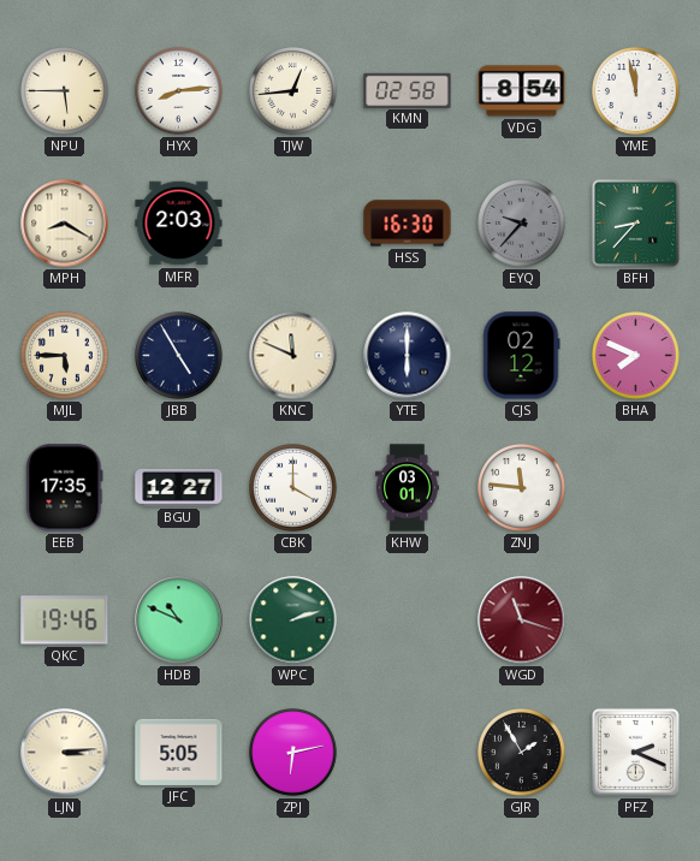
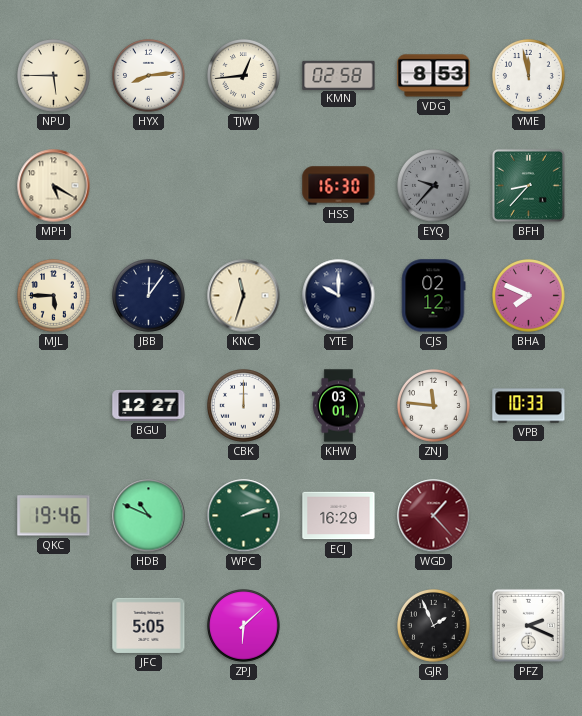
VDG: 8:54 -> 8:53 (434, 76)
MPH: 8:20 -> 5:20 (54, 186)
MFR: 2:03 -> none (179, 224)
JBB: 4:55 -> 12:06 (149, 296)
KNC: 11:49 -> 11:33 (244, 296)
YTE: 6:00 -> 10:00 (339, 296)
EEB: 17:35 -> none (65, 488)
CBK: 4:00 -> 12:00 (244, 406)
VPB: none -> 10:33 (529, 406)
ECJ: none -> 16:29 (339, 516)
WGD: 11:18 -> 1:23 (434, 516)
LJN: 3:14 -> none (65, 753)
ZPJ: 6:13 -> 6:08 (244, 626)
GJR: 1:55 -> 1:56 (434, 626)
